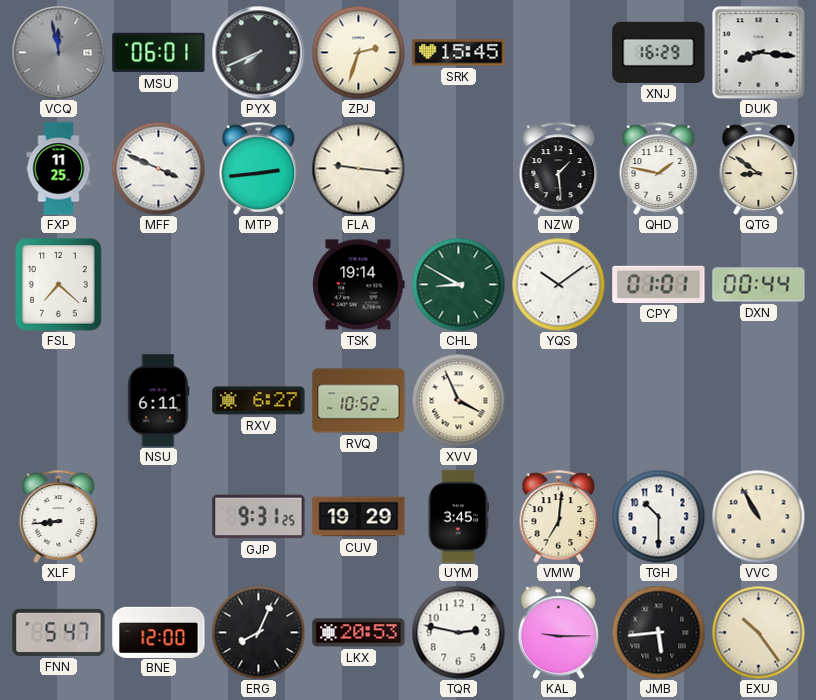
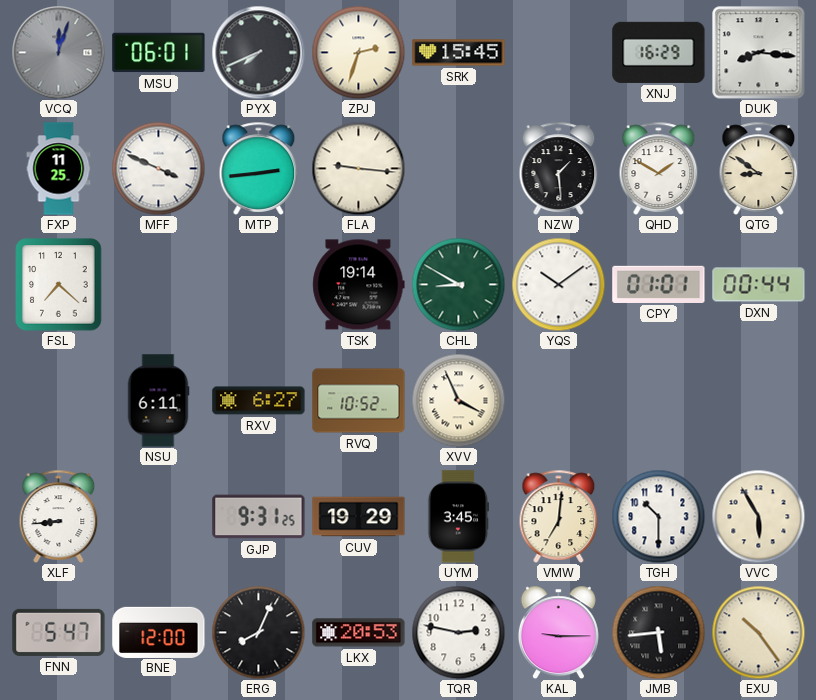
VCQ: 11:58 -> 12:03 (58, 52)
QHD: 1:47 -> 1:50 (659, 168)
VVC: 10:55 -> 5:55 (758, 516)
